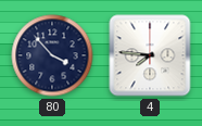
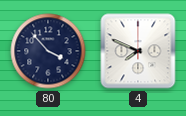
4: 7:46 -> 7:49 (138, 51)
